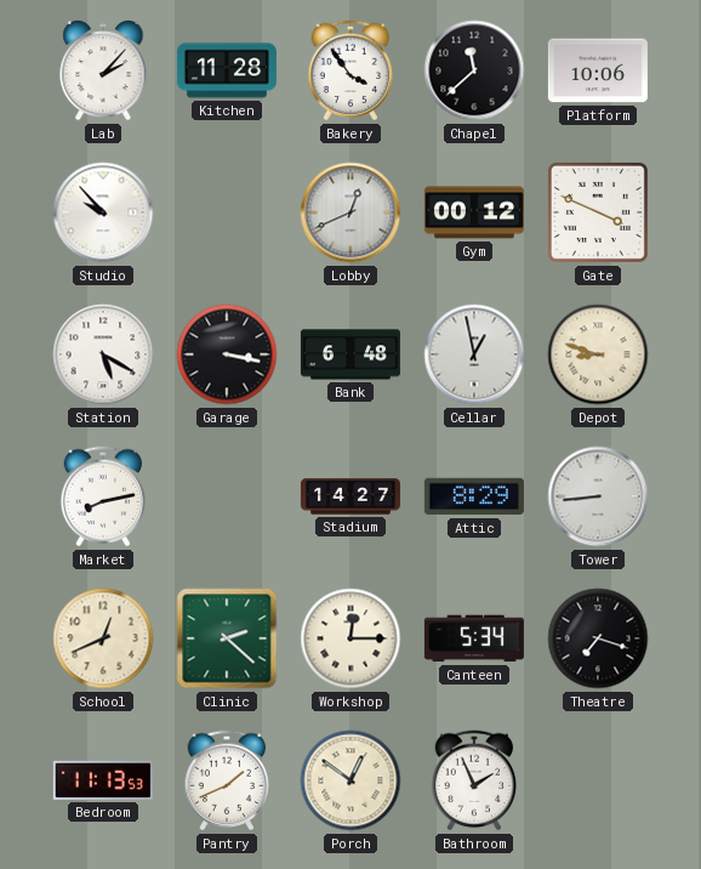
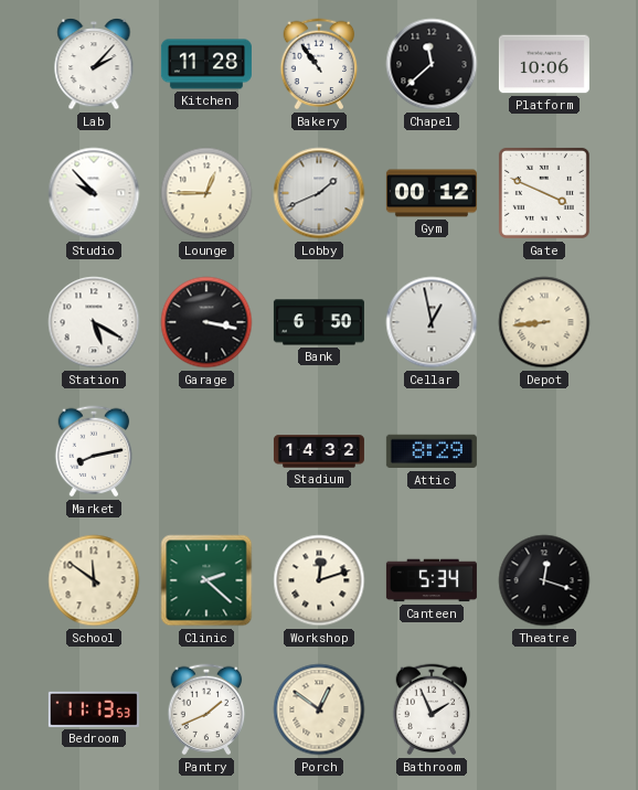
Bakery: 3:54 -> 10:54 (319, 64)
Lounge: none -> 12:45 (206, 193)
Lobby: 12:41 -> 1:41 (319, 193)
Bank: 6:48 -> 6:50 (319, 322)
Depot: 8:48 -> 8:44 (544, 322)
Stadium: 14:27 -> 14:32 (319, 451)
Tower: 8:44 -> none (598, 496)
School: 12:41 -> 11:51 (94, 580)
Workshop: 12:15 -> 12:12 (319, 580)
Theatre: 7:18 -> 12:18 (544, 580)
